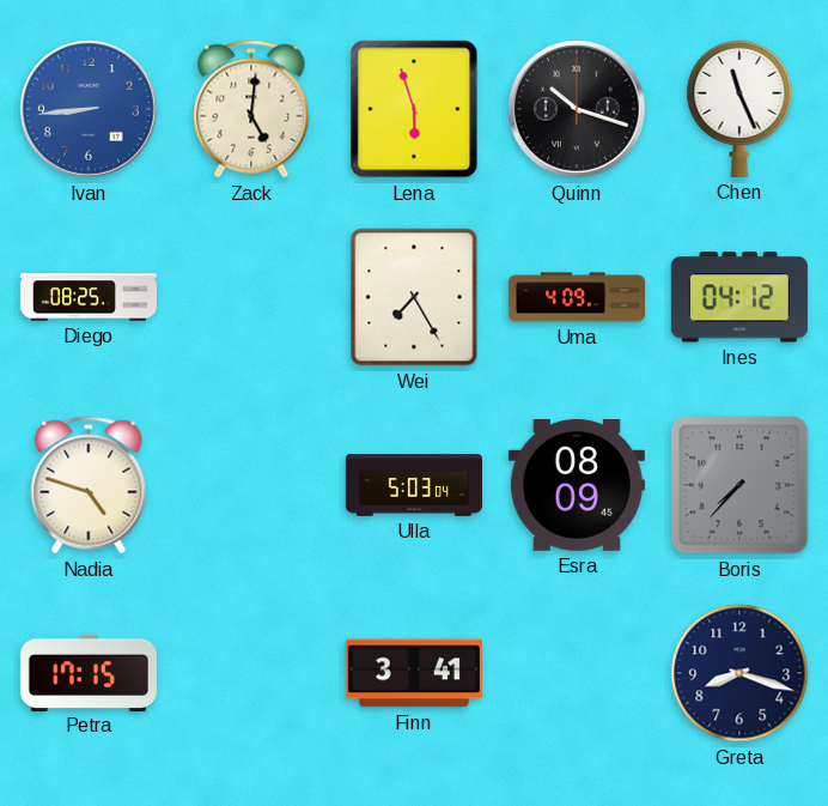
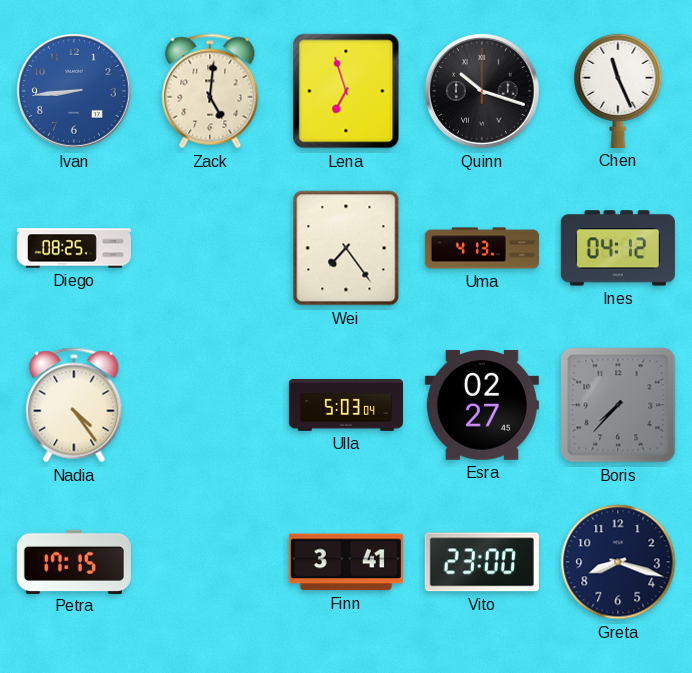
Lena: 5:57 -> 6:57 (346, 91)
Wei: 7:25 -> 7:24 (346, 248)
Uma: 4:09 -> 4:13 (482, 248)
Nadia: 4:48 -> 4:24 (74, 405)
Esra: 08:09 -> 02:27 (482, 405)
Vito: none -> 23:00 (482, 562)
